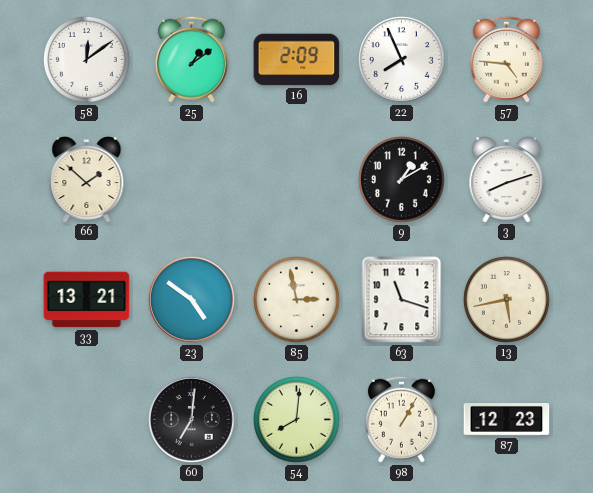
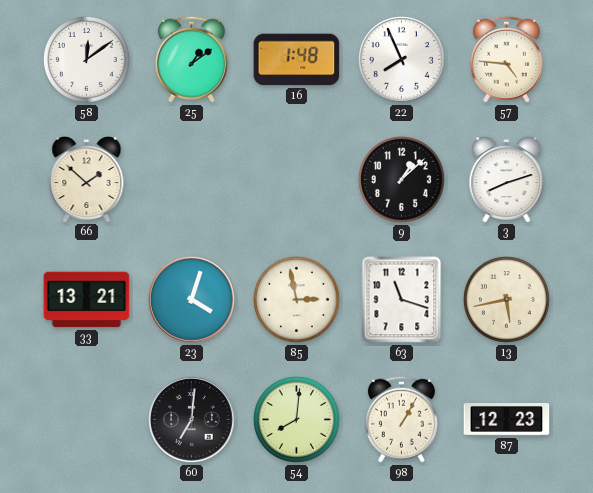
16: 2:09 -> 1:48 (297, 60)
9: 1:10 -> 1:08 (401, 179)
23: 4:51 -> 4:03 (192, 300)
